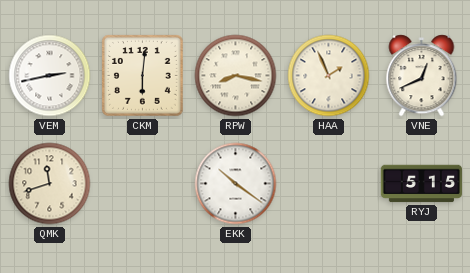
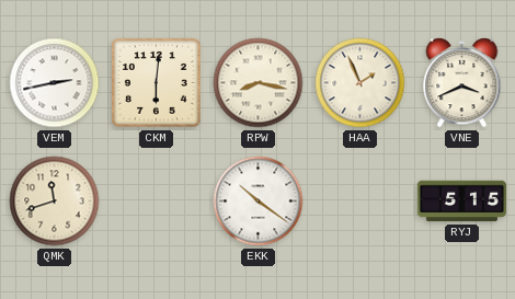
VNE: 12:41 -> 3:41 (462, 83)
